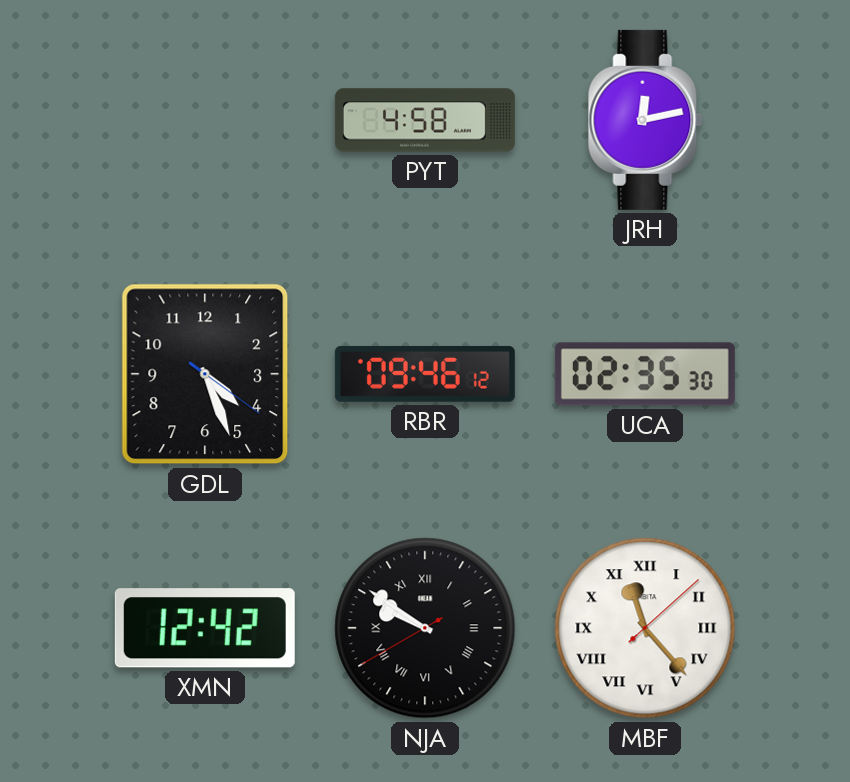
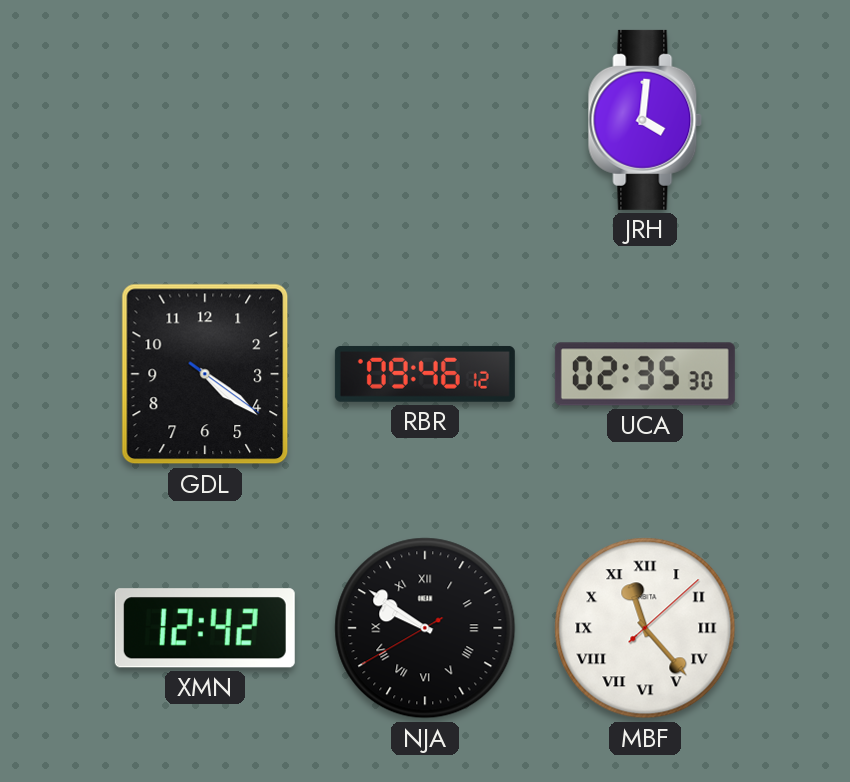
PYT: 4:58 -> none (425, 120)
JRH: 12:13 -> 4:01 (645, 120)
GDL: 4:26 -> 4:21 (205, 374)
